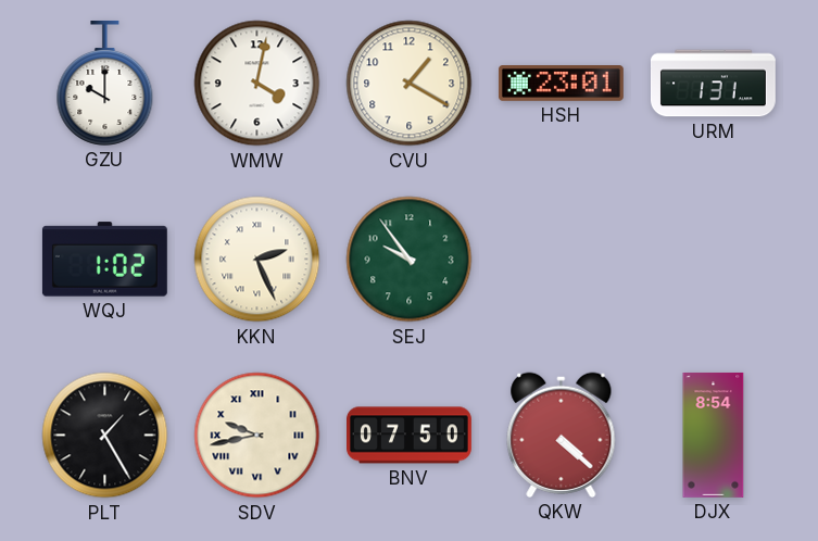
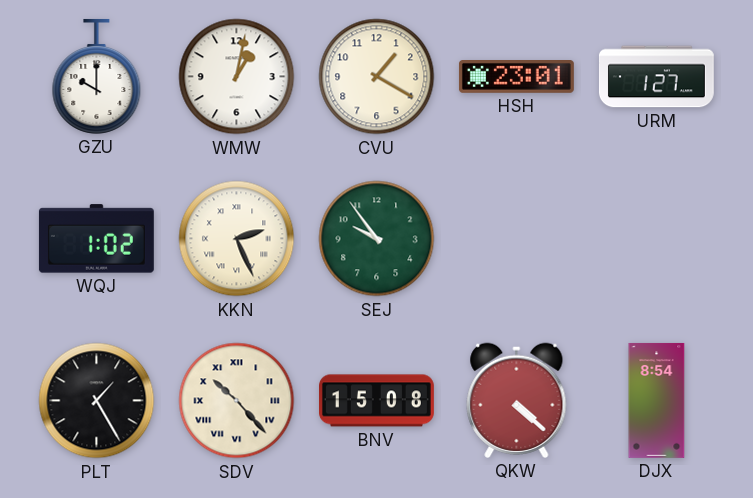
WMW: 4:02 -> 1:02 (237, 77)
URM: 1:31 -> 1:27 (656, 77)
SDV: 9:43 -> 10:23 (237, 401)
BNV: 07:50 -> 15:08 (377, 401)
